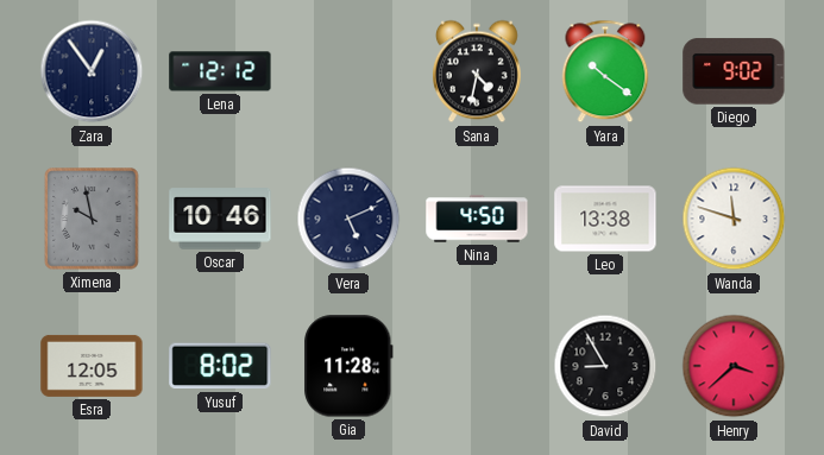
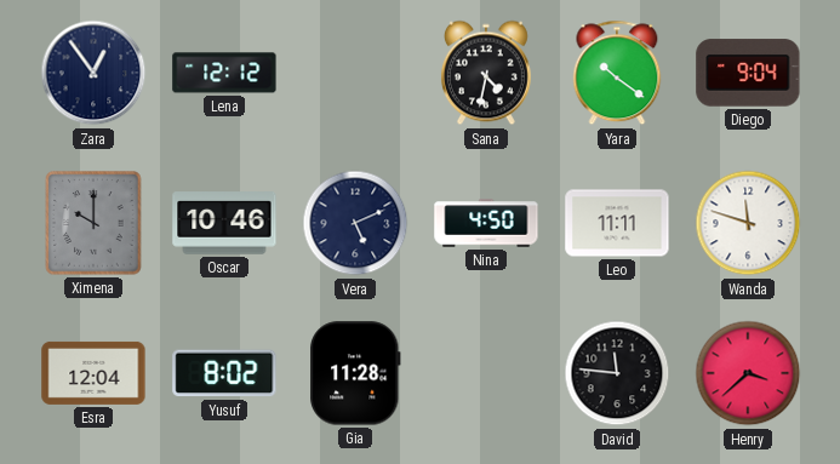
Diego: 9:02 -> 9:04 (748, 73)
Ximena: 9:58 -> 10:00 (93, 223)
Leo: 13:38 -> 11:11 (617, 223)
Esra: 12:05 -> 12:04 (93, 373)
David: 8:55 -> 11:46 (617, 373)
